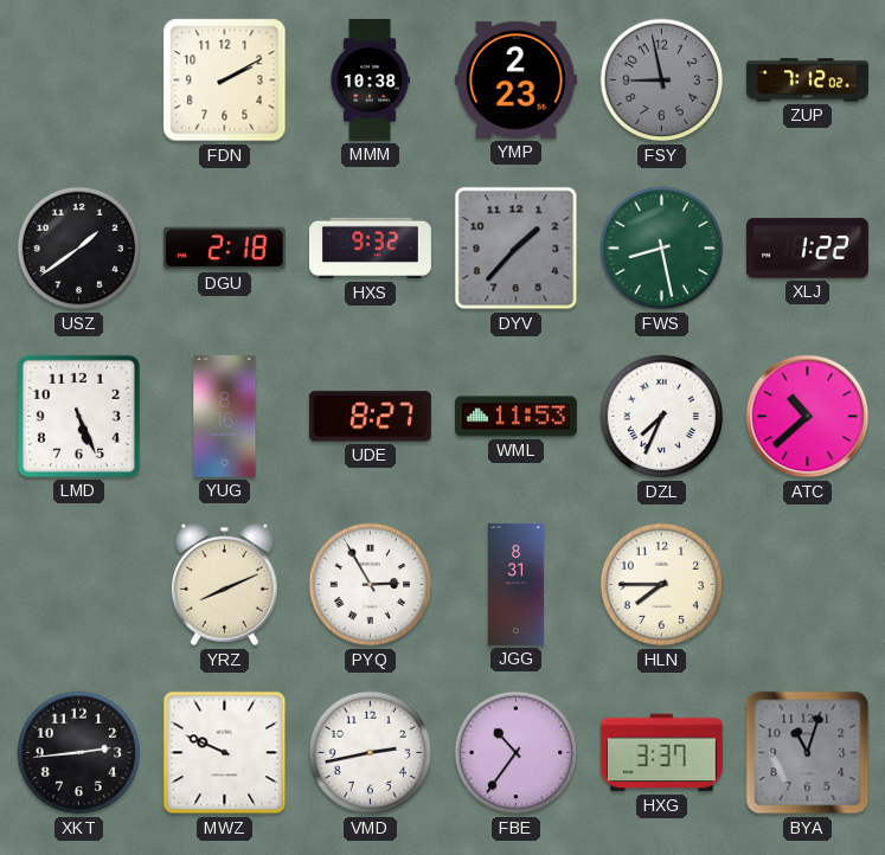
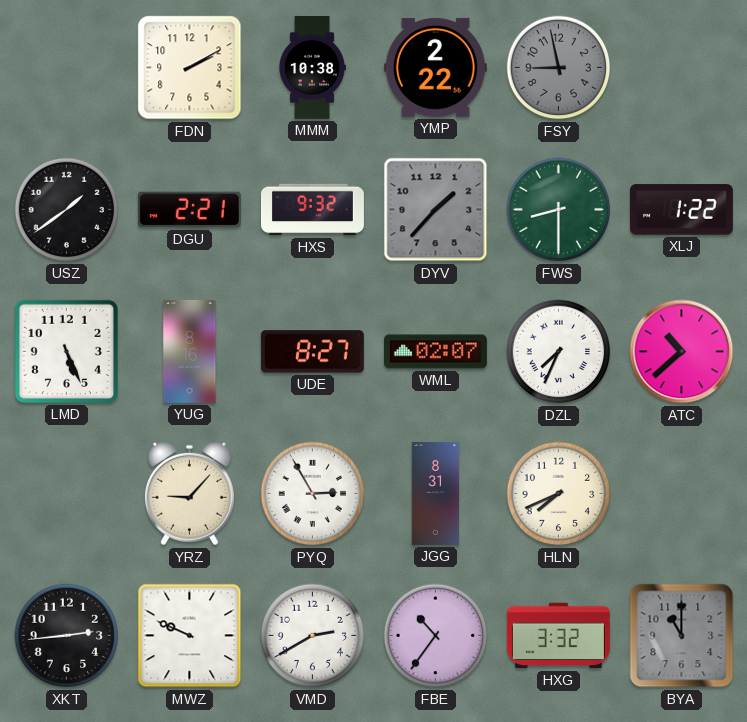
YMP: 2:23 -> 2:22 (435, 67)
ZUP: 7:12 -> none (808, 81)
DGU: 2:18 -> 2:21 (189, 210)
FWS: 8:28 -> 8:30 (559, 210)
WML: 11:53 -> 02:07 (435, 352)
YRZ: 8:11 -> 9:07 (189, 494)
HLN: 7:45 -> 7:41 (559, 494)
VMD: 2:43 -> 2:40 (313, 636)
HXG: 3:37 -> 3:32 (558, 636)
BYA: 11:03 -> 11:00 (682, 636)
